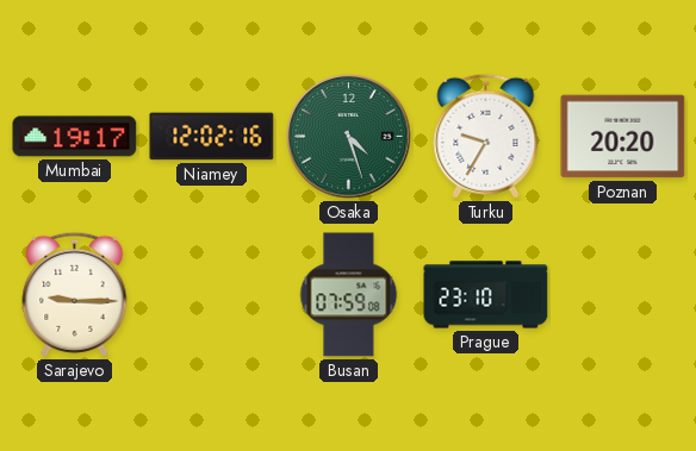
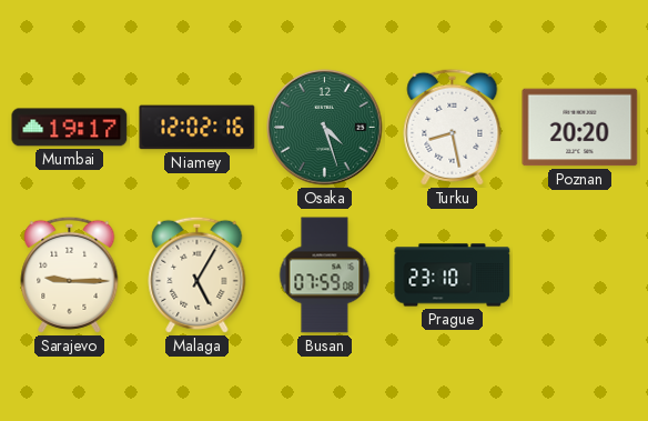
Turku: 9:35 -> 8:28 (453, 127)
Malaga: none -> 5:05 (198, 274)
